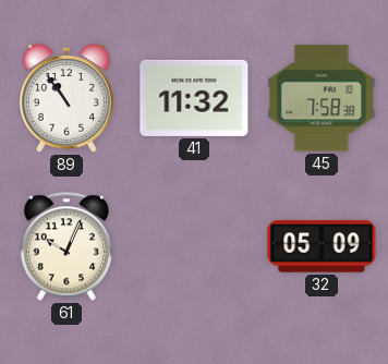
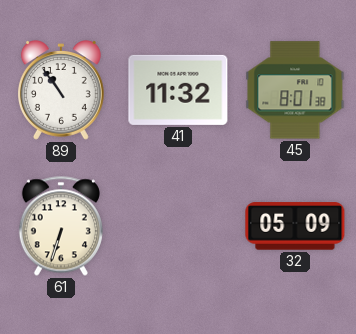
45: 7:58 -> 8:01 (295, 90)
61: 10:04 -> 6:33 (61, 226)
